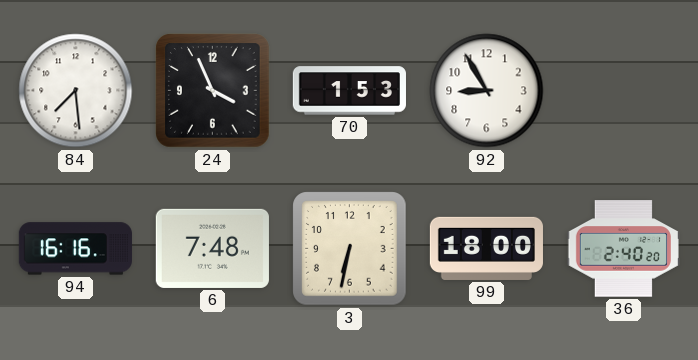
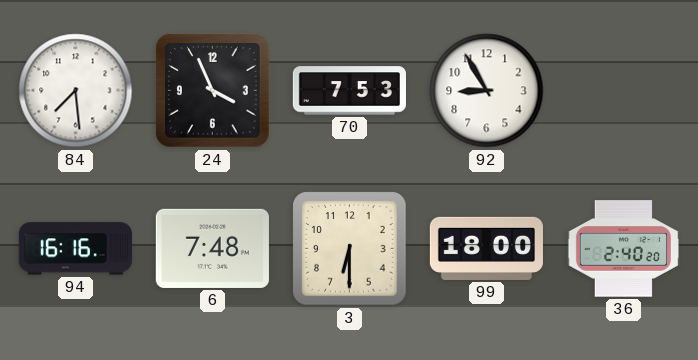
70: 1:53 -> 7:53 (349, 91)
3: 6:32 -> 6:30 (350, 249)
